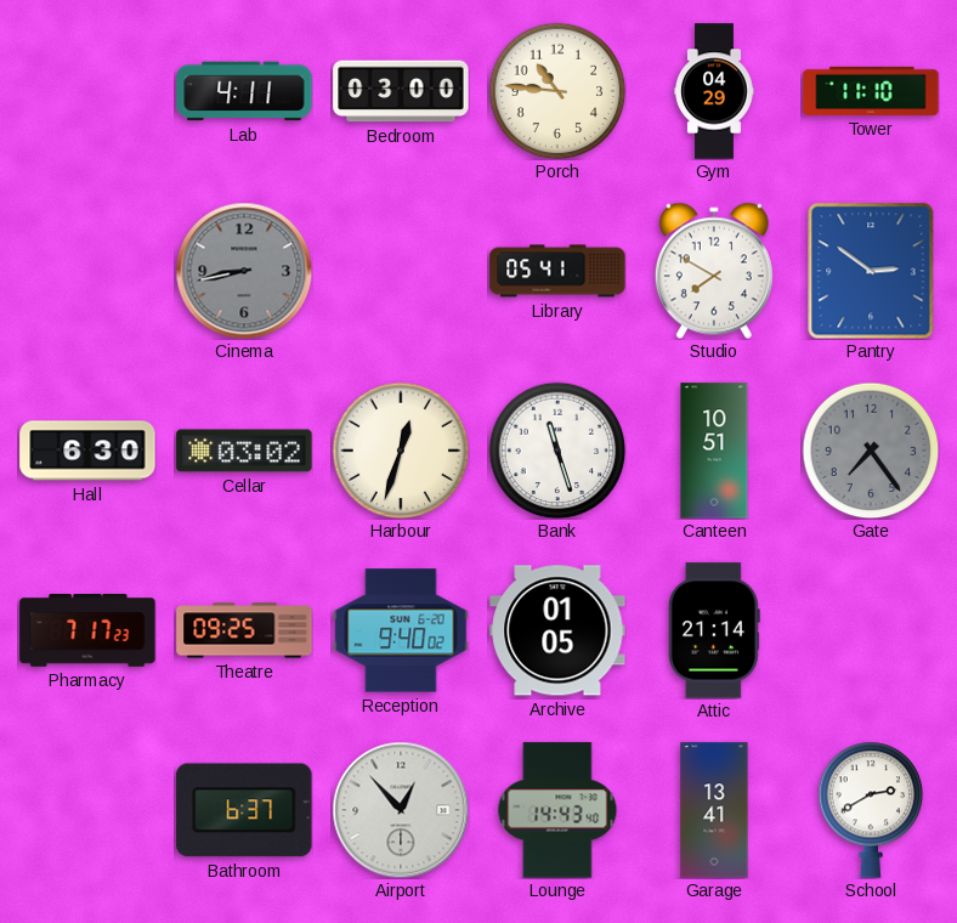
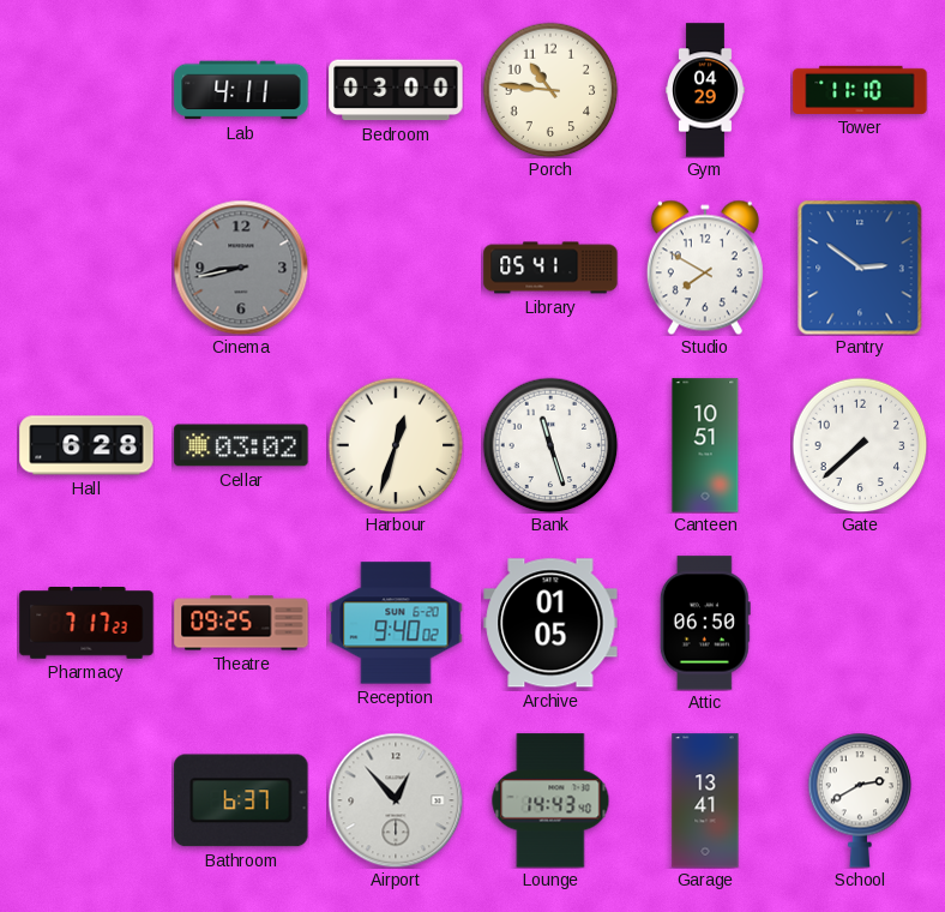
Hall: 6:30 -> 6:28 (86, 445)
Gate: 7:24 -> 7:38 (860, 445)
Gate dial: grey -> white (860, 445)
Attic: 21:14 -> 06:50 (705, 623)
